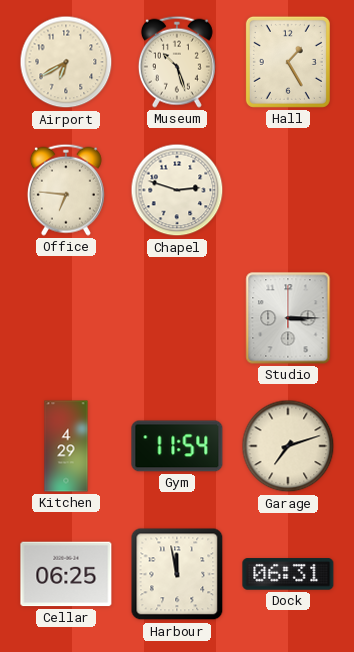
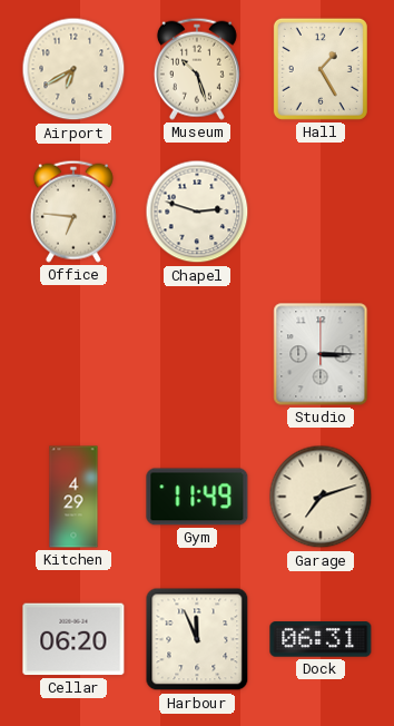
Gym: 11:54 -> 11:49 (197, 497)
Cellar: 06:25 -> 06:20 (73, 639)
Harbour: 11:58 -> 11:56 (197, 639)
